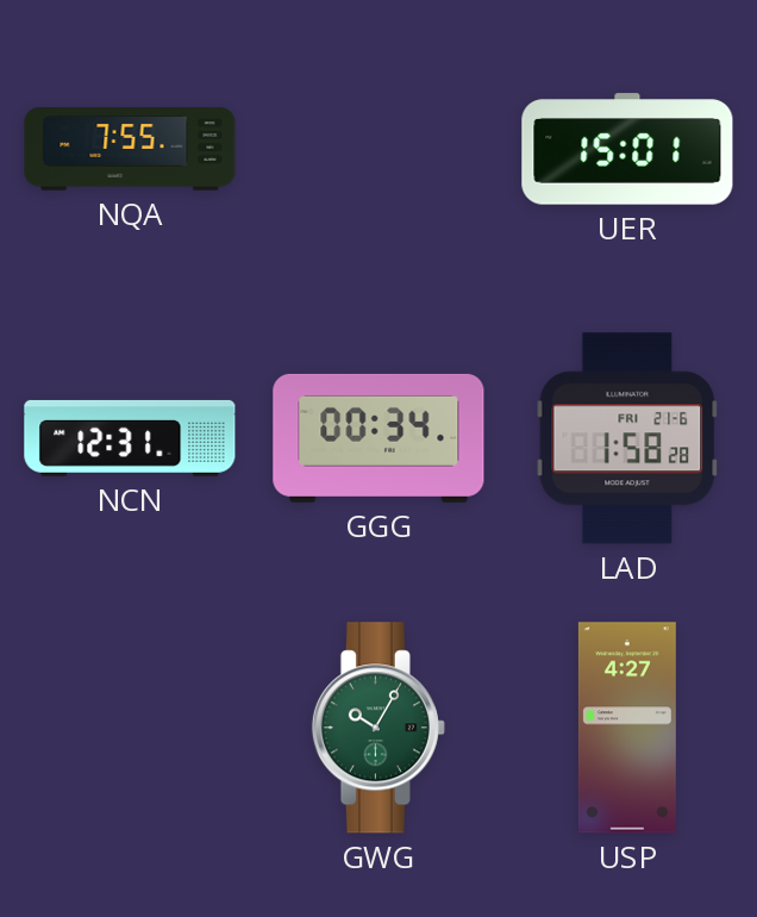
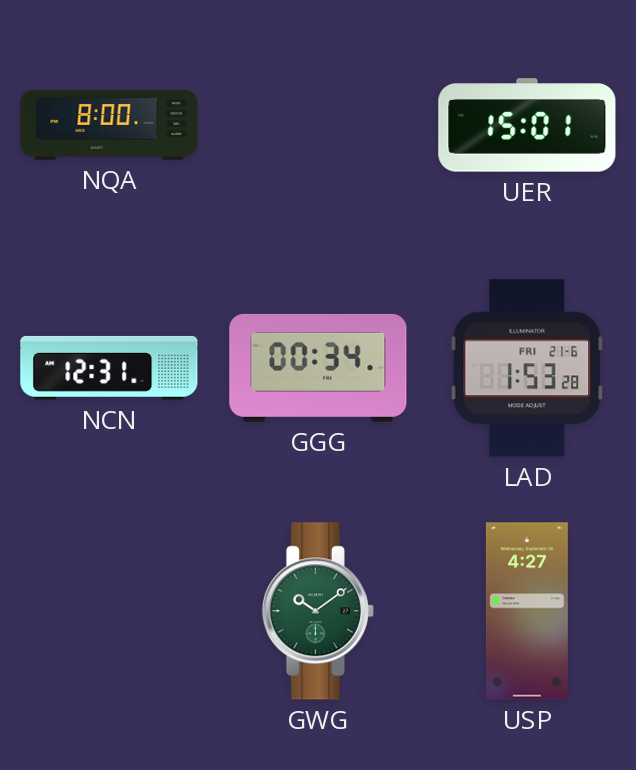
NQA: 7:55 -> 8:00 (109, 125)
LAD: 1:58 -> 1:53 (527, 368)
GWG: 10:05 -> 10:09 (318, 611)
